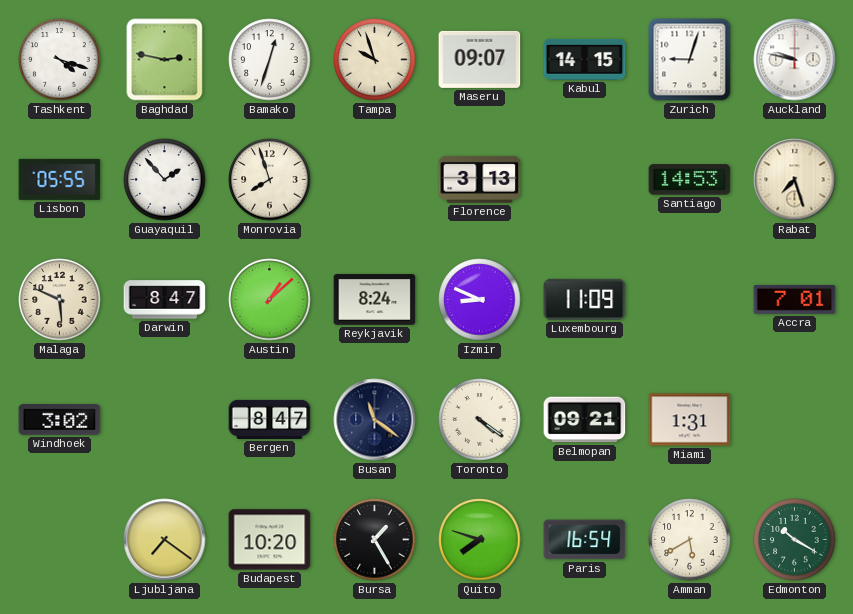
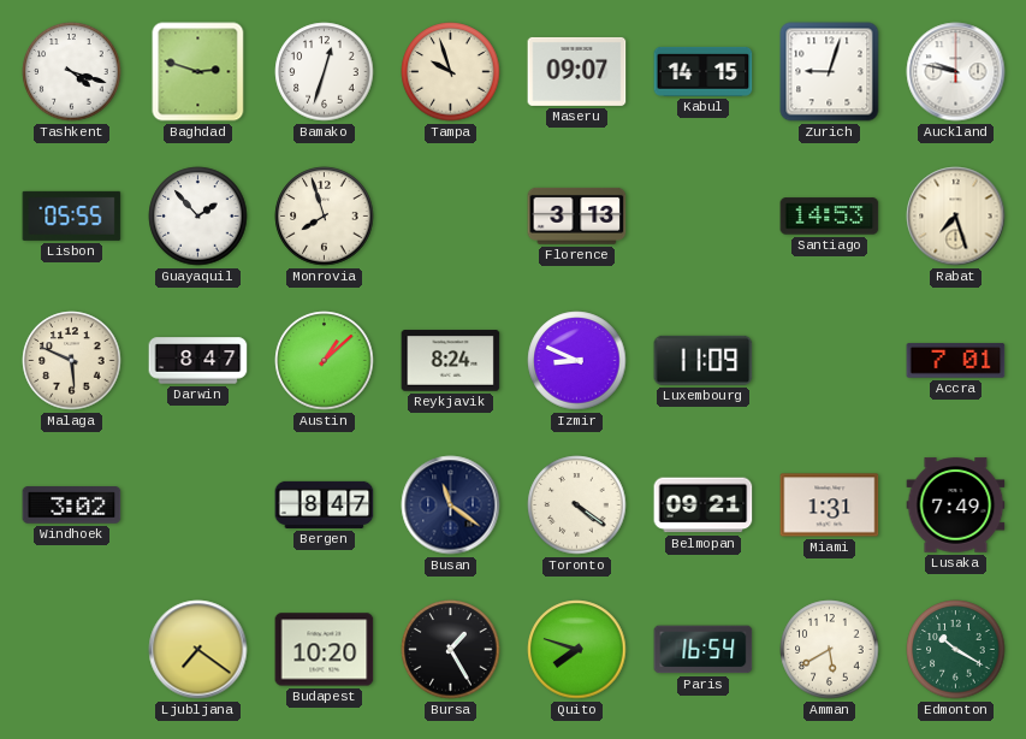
Baghdad: 2:47 -> 2:48 (198, 72)
Lusaka: none -> 7:49 (956, 506)
